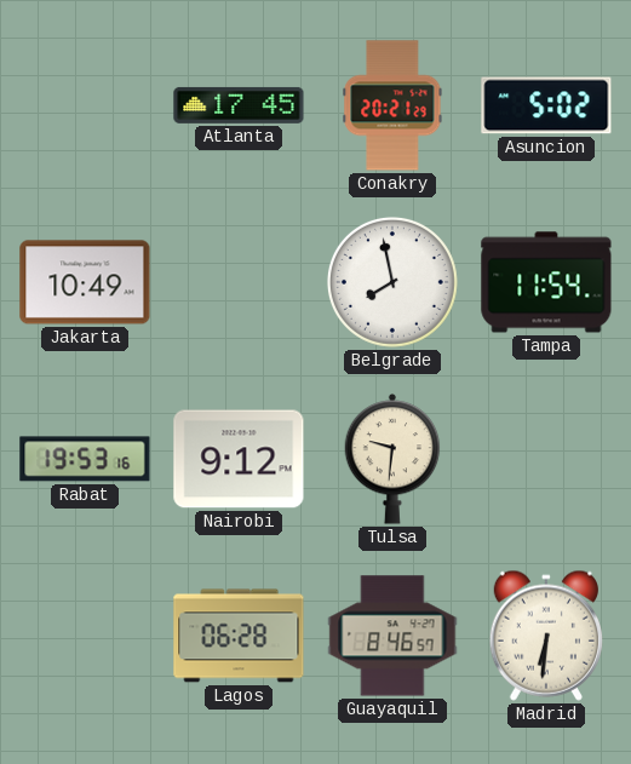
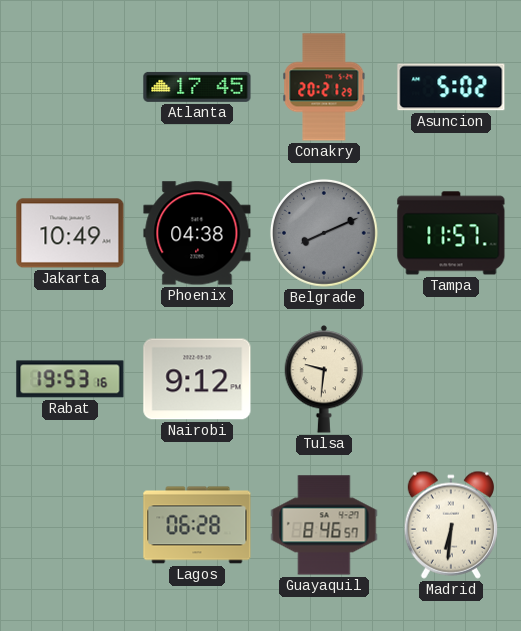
Phoenix: none -> 04:38 (197, 233)
Belgrade: 7:58 -> 8:11 (324, 233)
Belgrade dial: white -> grey (324, 233)
Tampa: 11:54 -> 11:57 (451, 233)
